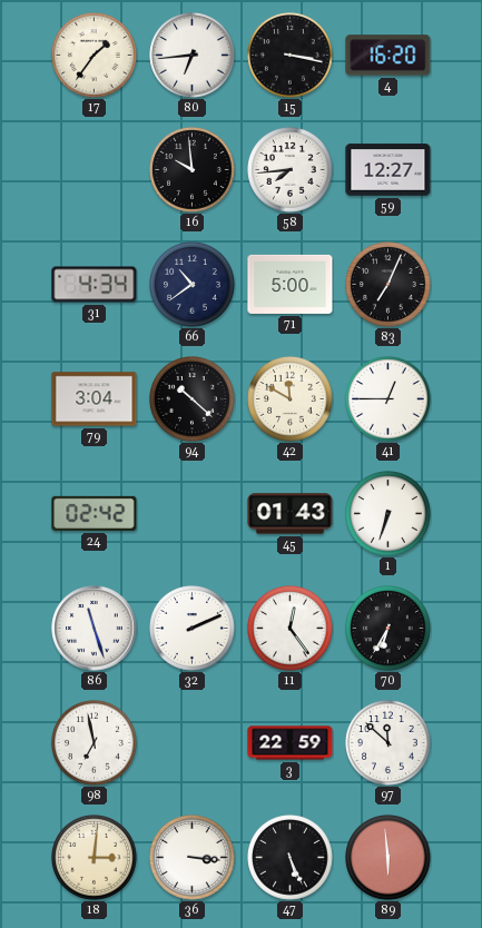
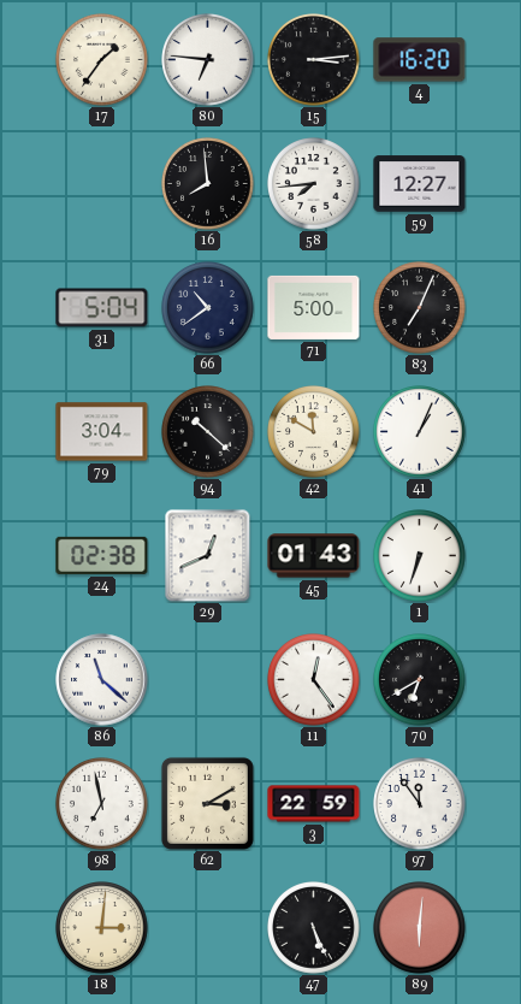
80: 6:44 -> 6:46 (208, 60)
15: 3:17 -> 3:14 (314, 60)
16: 9:59 -> 7:59 (208, 184)
31: 4:34 -> 5:04 (102, 308)
41: 12:45 -> 1:04 (420, 432)
24: 02:42 -> 02:38 (102, 555)
29: none -> 12:41 (208, 555)
86: 11:27 -> 11:22 (102, 680)
32: 2:11 -> none (193, 629)
70: 6:35 -> 6:40 (420, 680)
62: none -> 3:10 (207, 803)
97: 11:52 -> 11:54 (420, 804)
36: 3:16 -> none (193, 858)
89: 5:59 -> 6:01 (420, 928)
